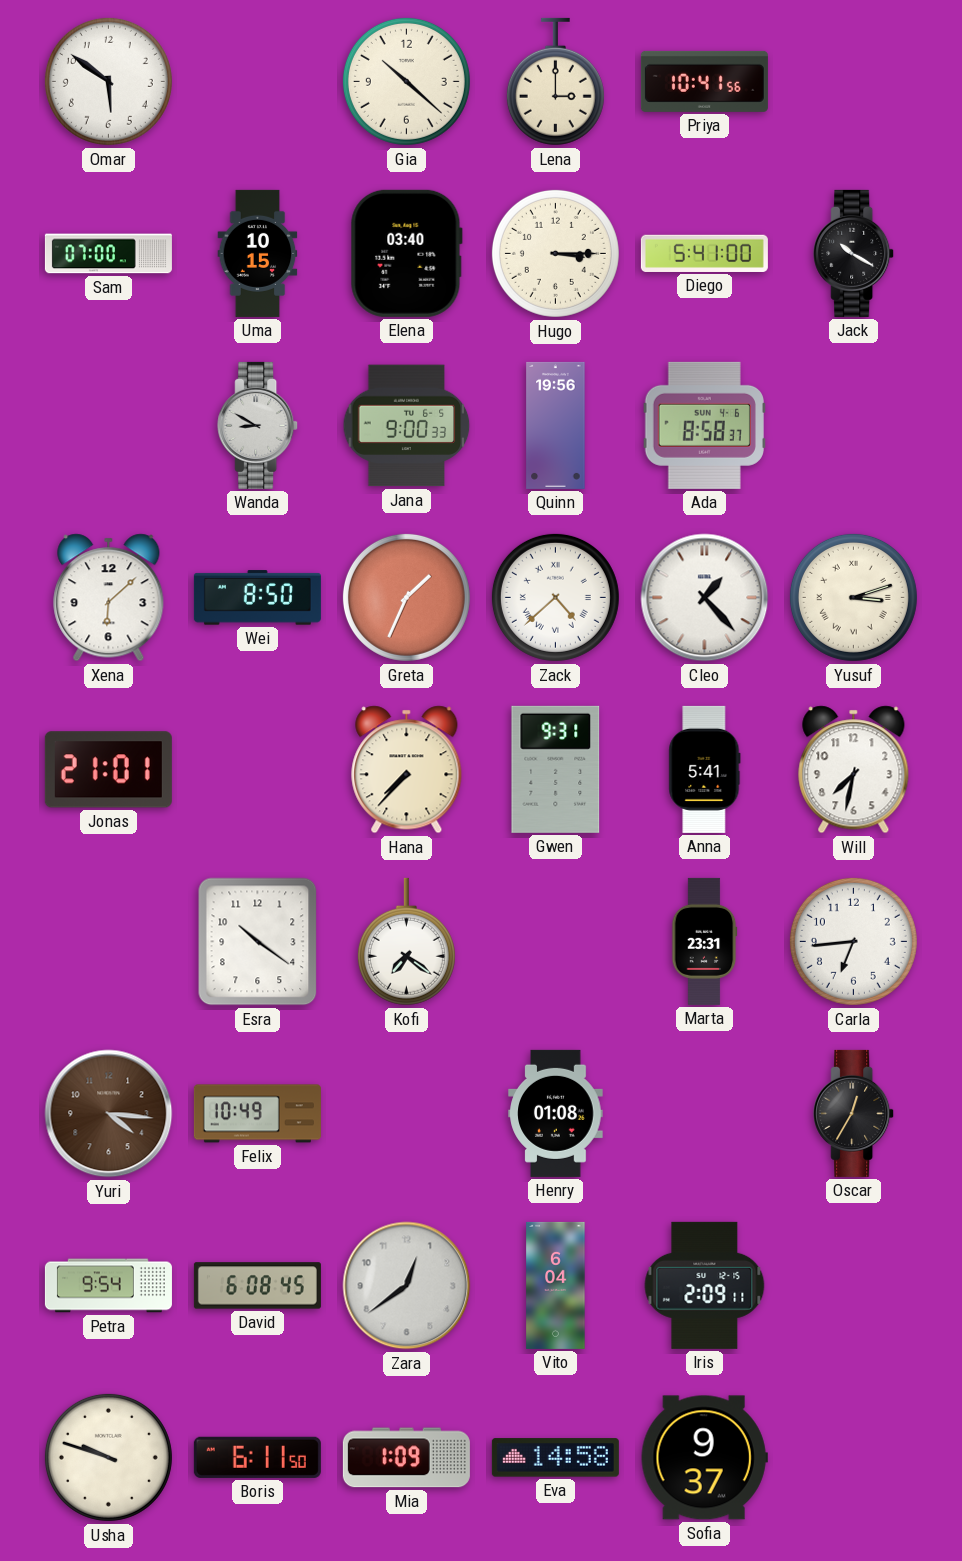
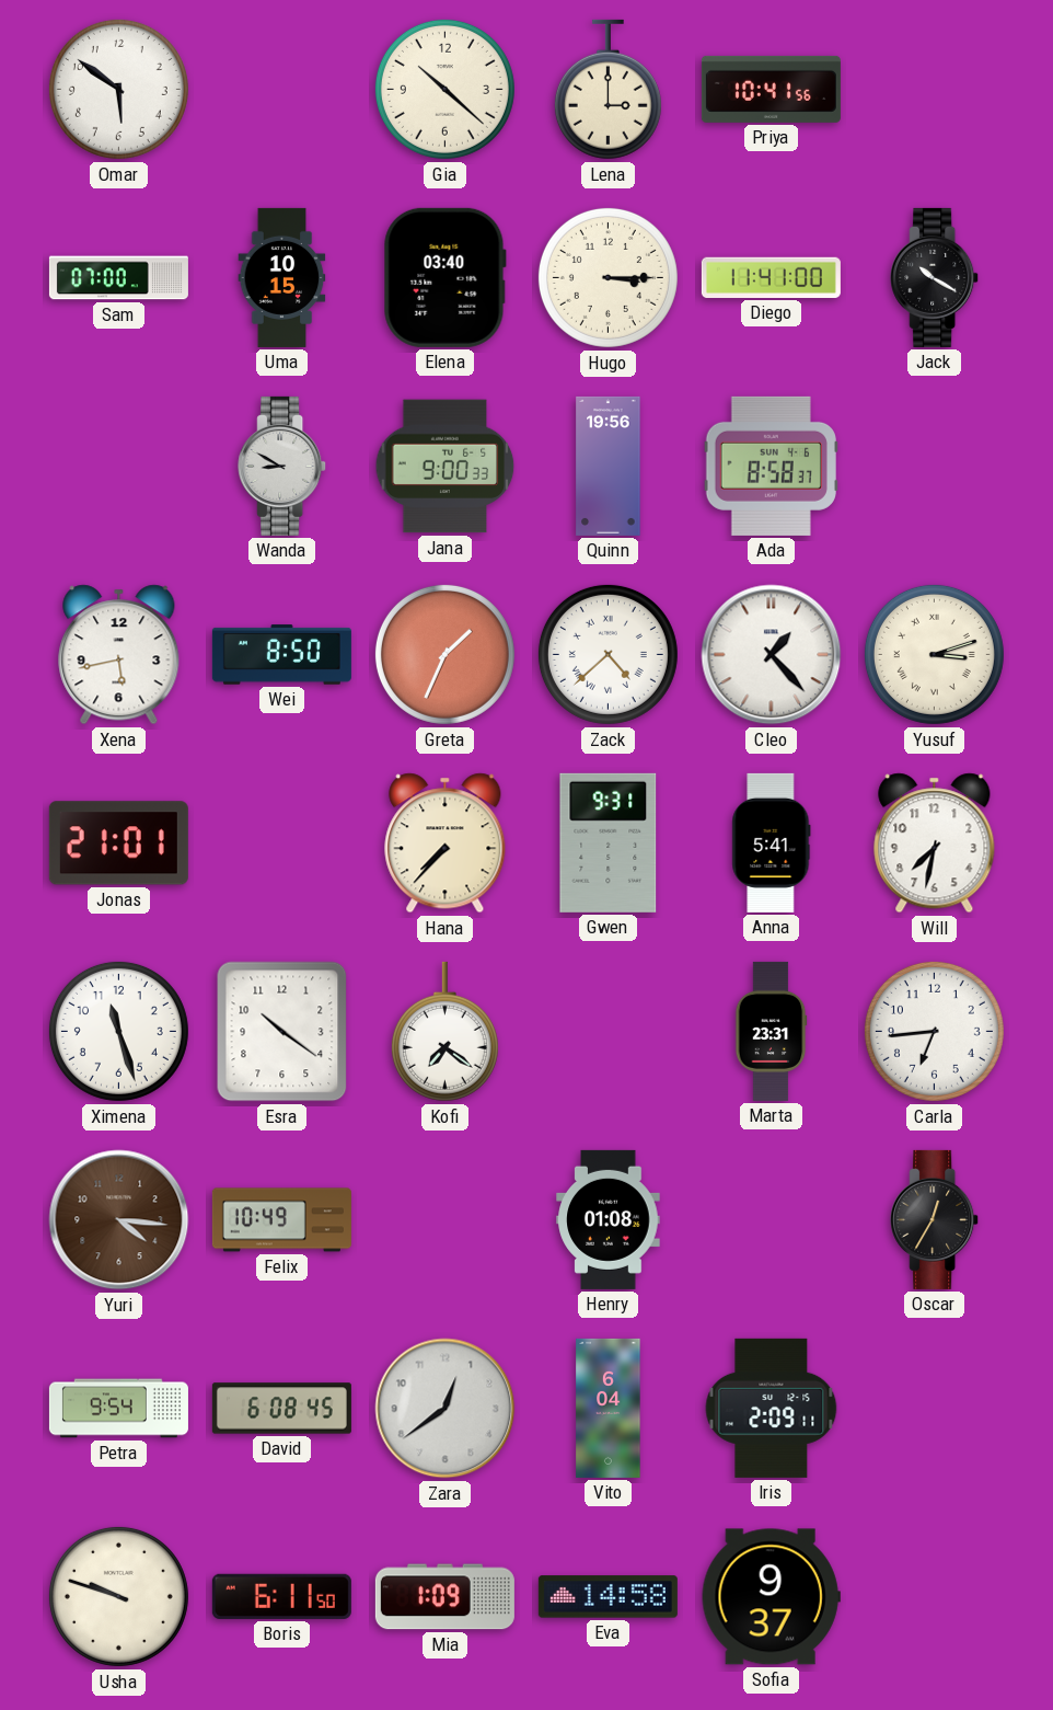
Diego: 5:41 -> 11:41 (771, 277)
Xena: 6:08 -> 5:43 (119, 655)
Ximena: none -> 11:27 (118, 1031)
